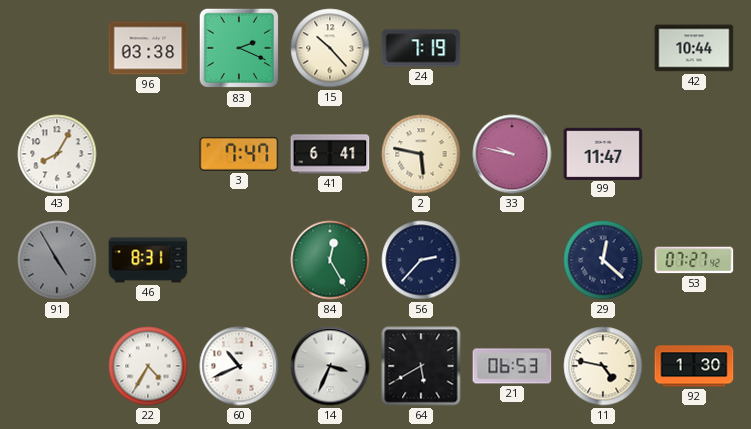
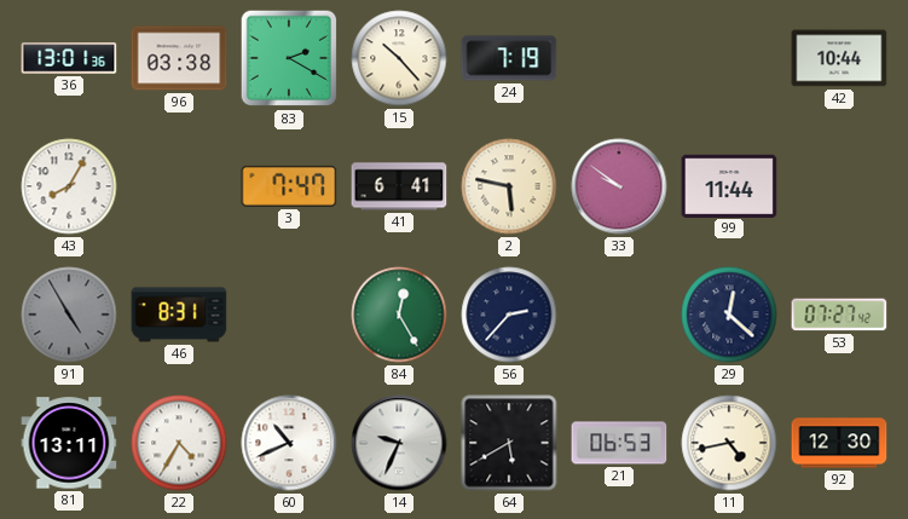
36: none -> 13:01 (69, 58)
83: 2:19 -> 2:20 (289, 58)
33: 9:47 -> 9:51 (619, 186)
99: 11:47 -> 11:44 (729, 185)
81: none -> 13:11 (69, 443)
14: 3:34 -> 9:34 (399, 443)
11: 4:47 -> 4:43 (729, 443)
92: 1:30 -> 12:30 (839, 443)
